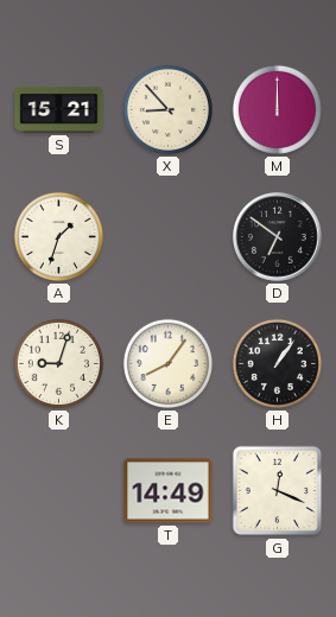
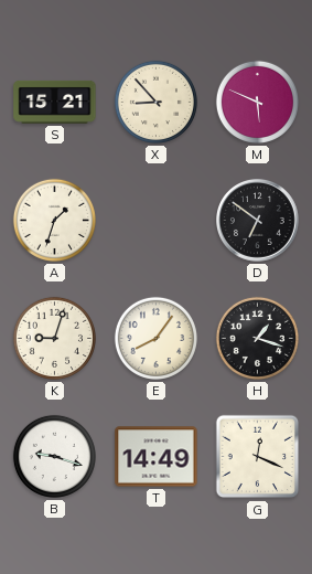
M: 12:00 -> 5:49 (257, 102)
H: 1:06 -> 1:18 (257, 338)
B: none -> 9:18 (54, 456)
